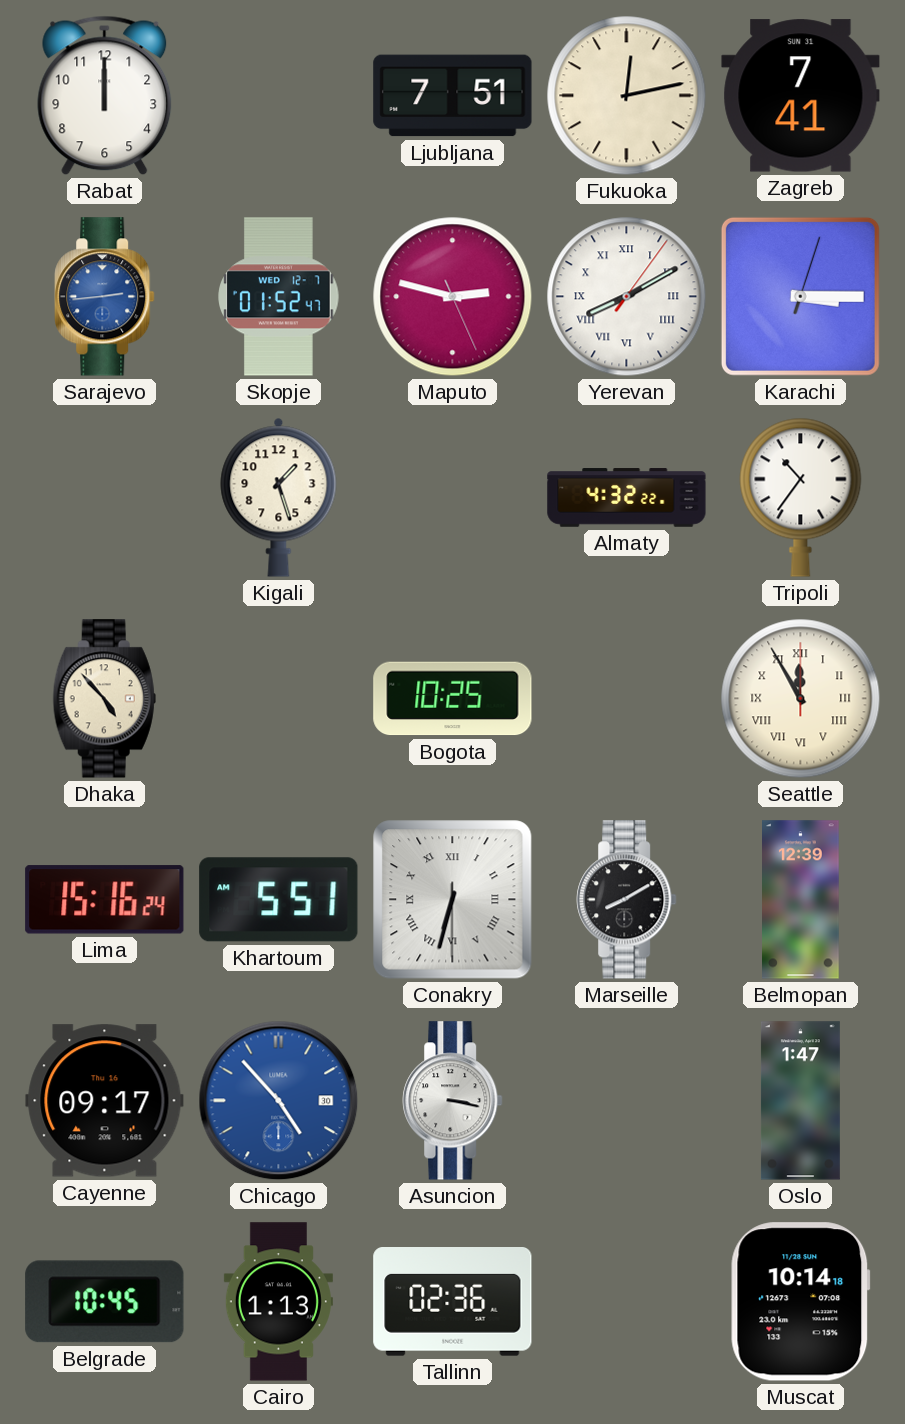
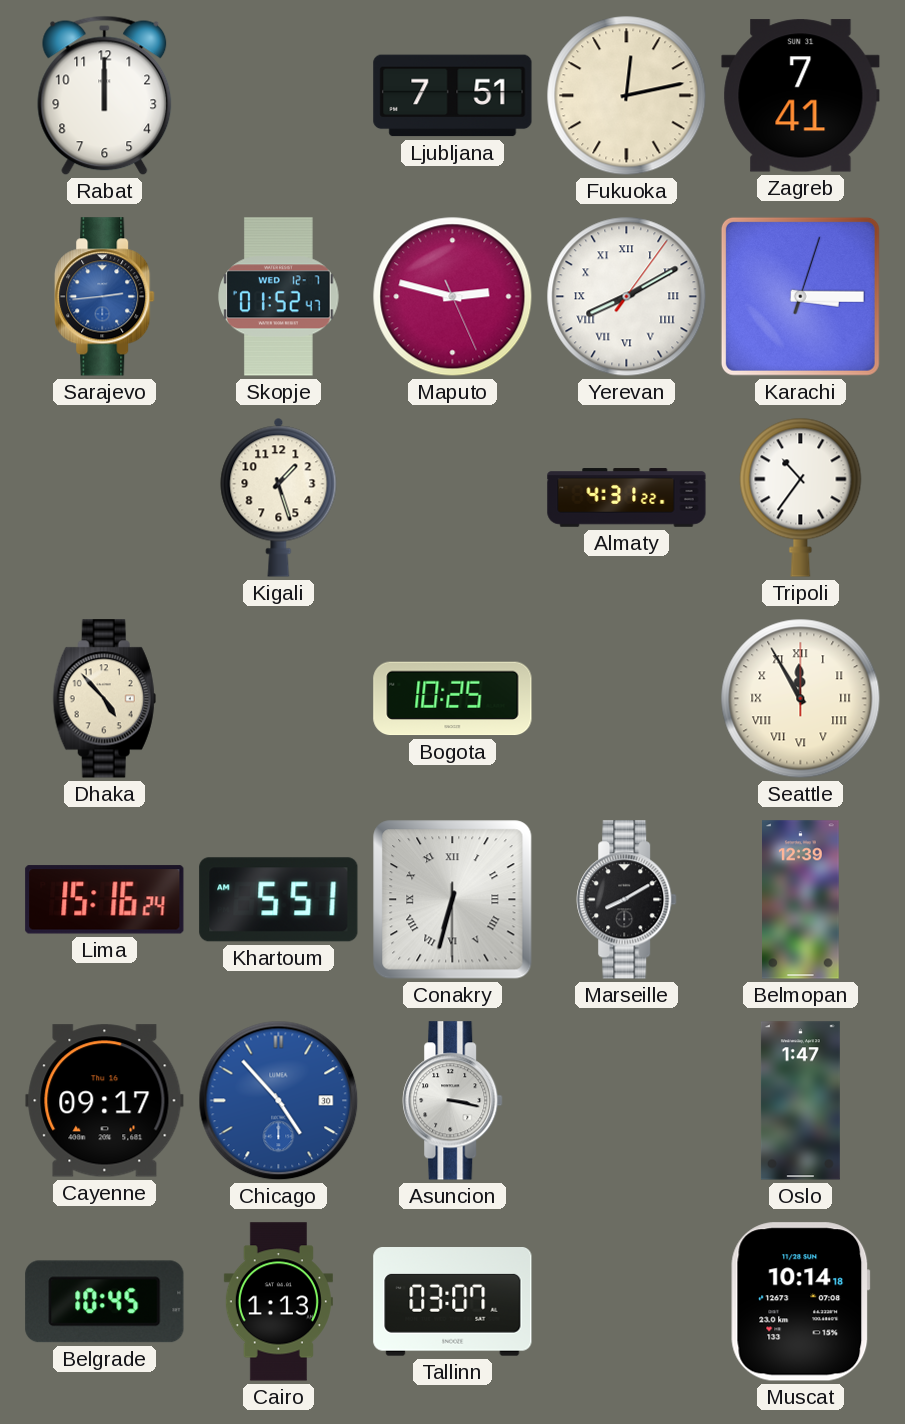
Almaty: 4:32 -> 4:31 (627, 498)
Tallinn: 02:36 -> 03:07 (453, 1302)
